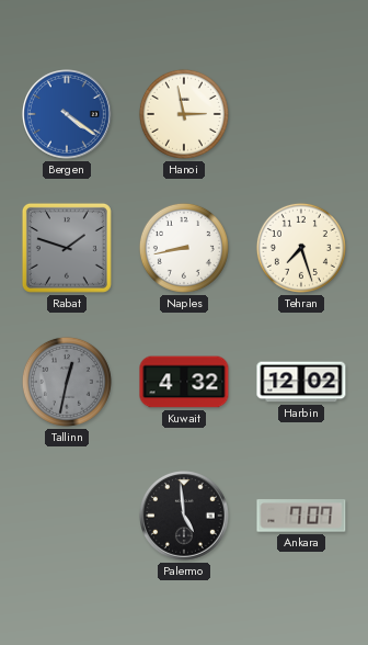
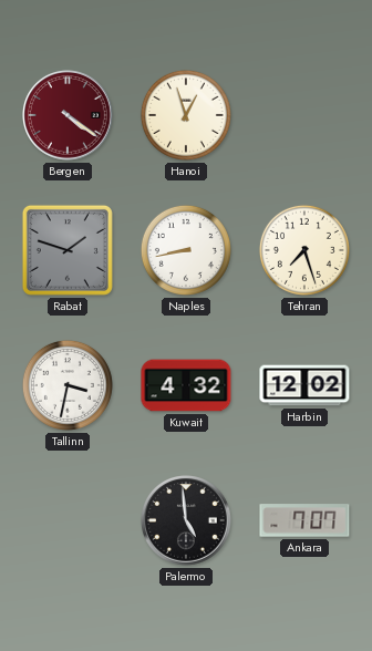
Bergen dial: blue -> burgundy (69, 116)
Hanoi: 2:58 -> 12:57 (186, 115)
Tallinn: 12:32 -> 3:32 (68, 385)
Tallinn dial: grey -> white (68, 385)
